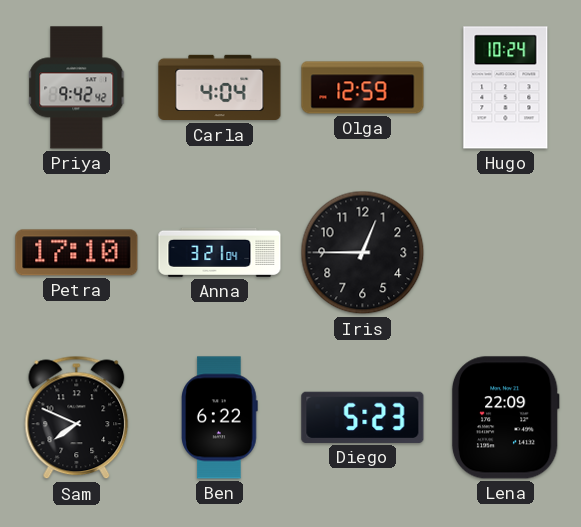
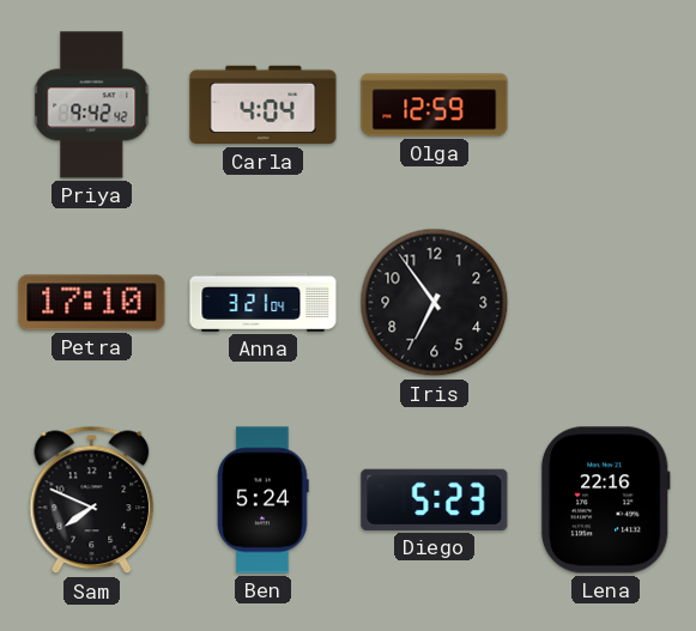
Hugo: 10:24 -> none (506, 88)
Iris: 12:45 -> 6:54 (435, 303)
Ben: 6:22 -> 5:24 (264, 500)
Lena: 22:09 -> 22:16 (605, 500)
